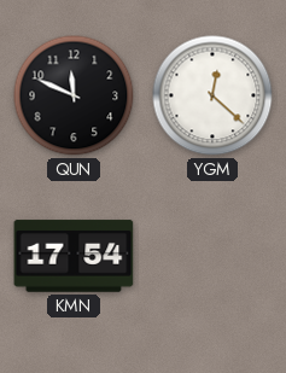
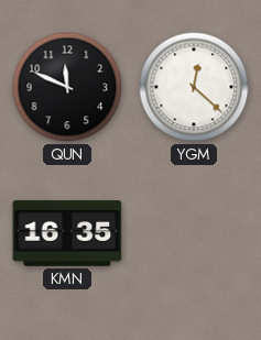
KMN: 17:54 -> 16:35 (67, 233)
